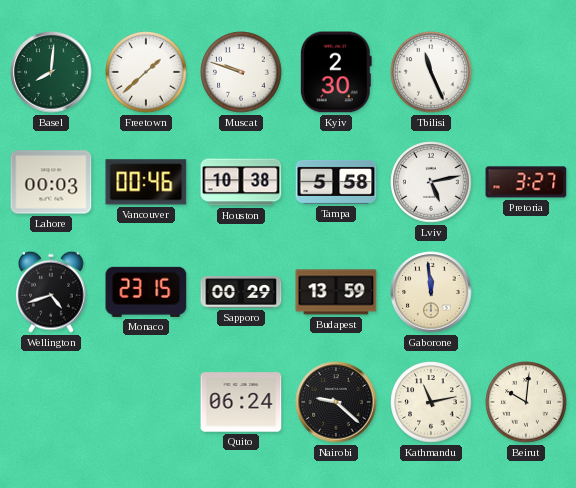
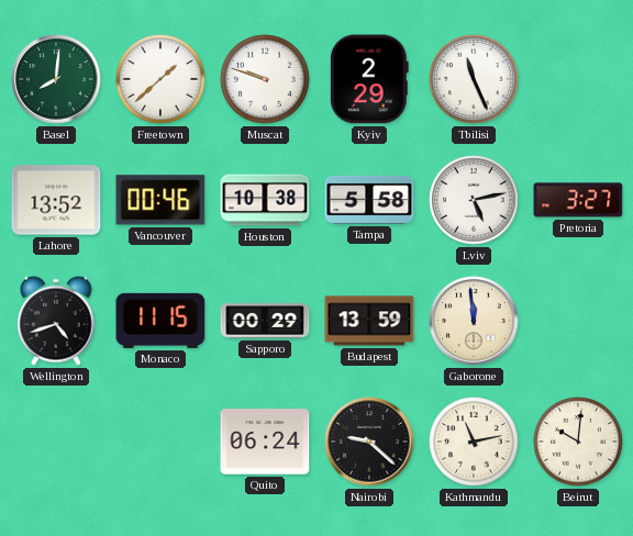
Kyiv: 2:30 -> 2:29 (369, 79)
Lahore: 00:03 -> 13:52 (56, 200)
Monaco: 23:15 -> 11:15 (160, 321)
